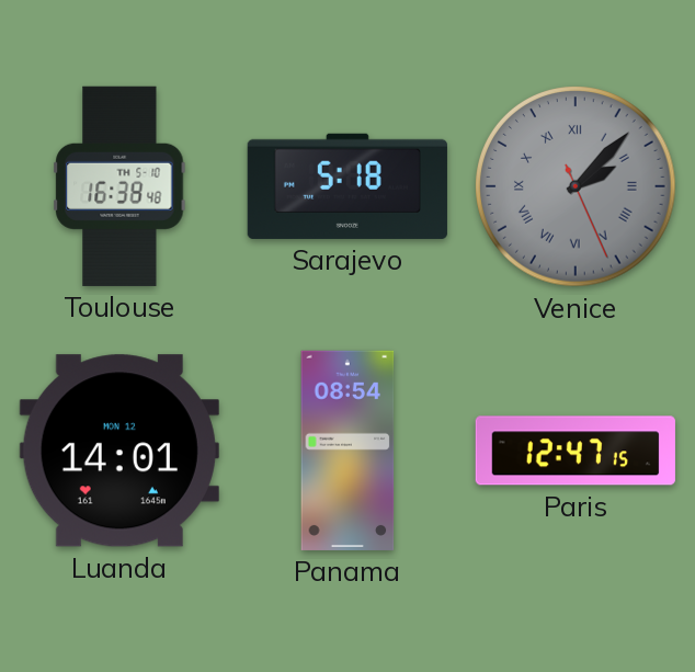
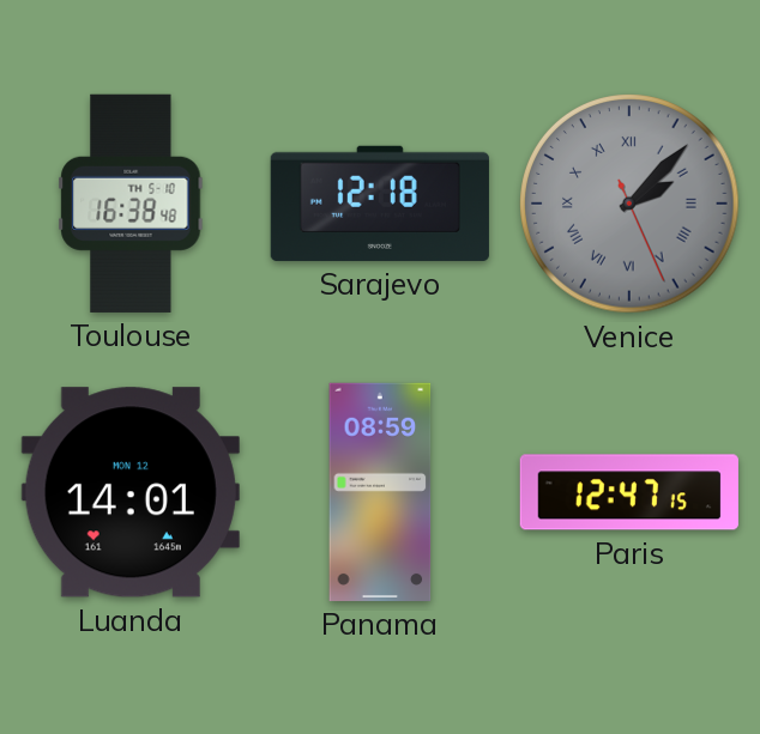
Sarajevo: 5:18 -> 12:18 (380, 204)
Panama: 08:54 -> 08:59 (380, 492)
